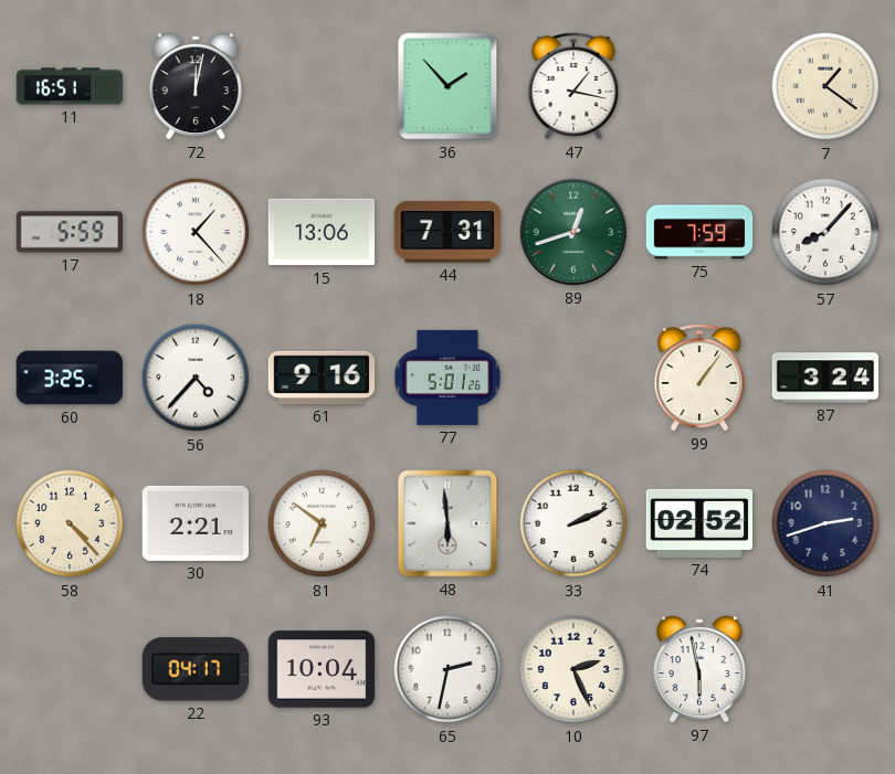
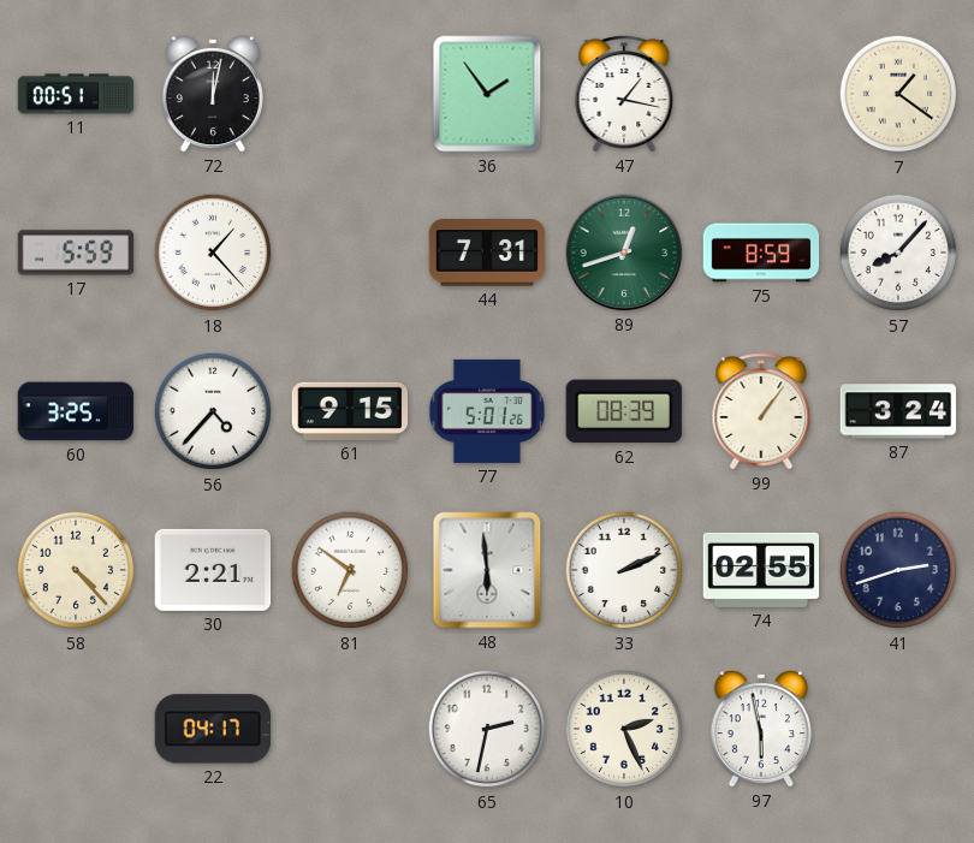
11: 16:51 -> 00:51 (76, 94)
36: 1:53 -> 1:54 (487, 94)
15: 13:06 -> none (322, 232)
75: 7:59 -> 8:59 (761, 253)
61: 9:16 -> 9:15 (350, 411)
62: none -> 08:39 (624, 411)
74: 02:52 -> 02:55 (761, 570)
93: 10:04 -> none (322, 669)
